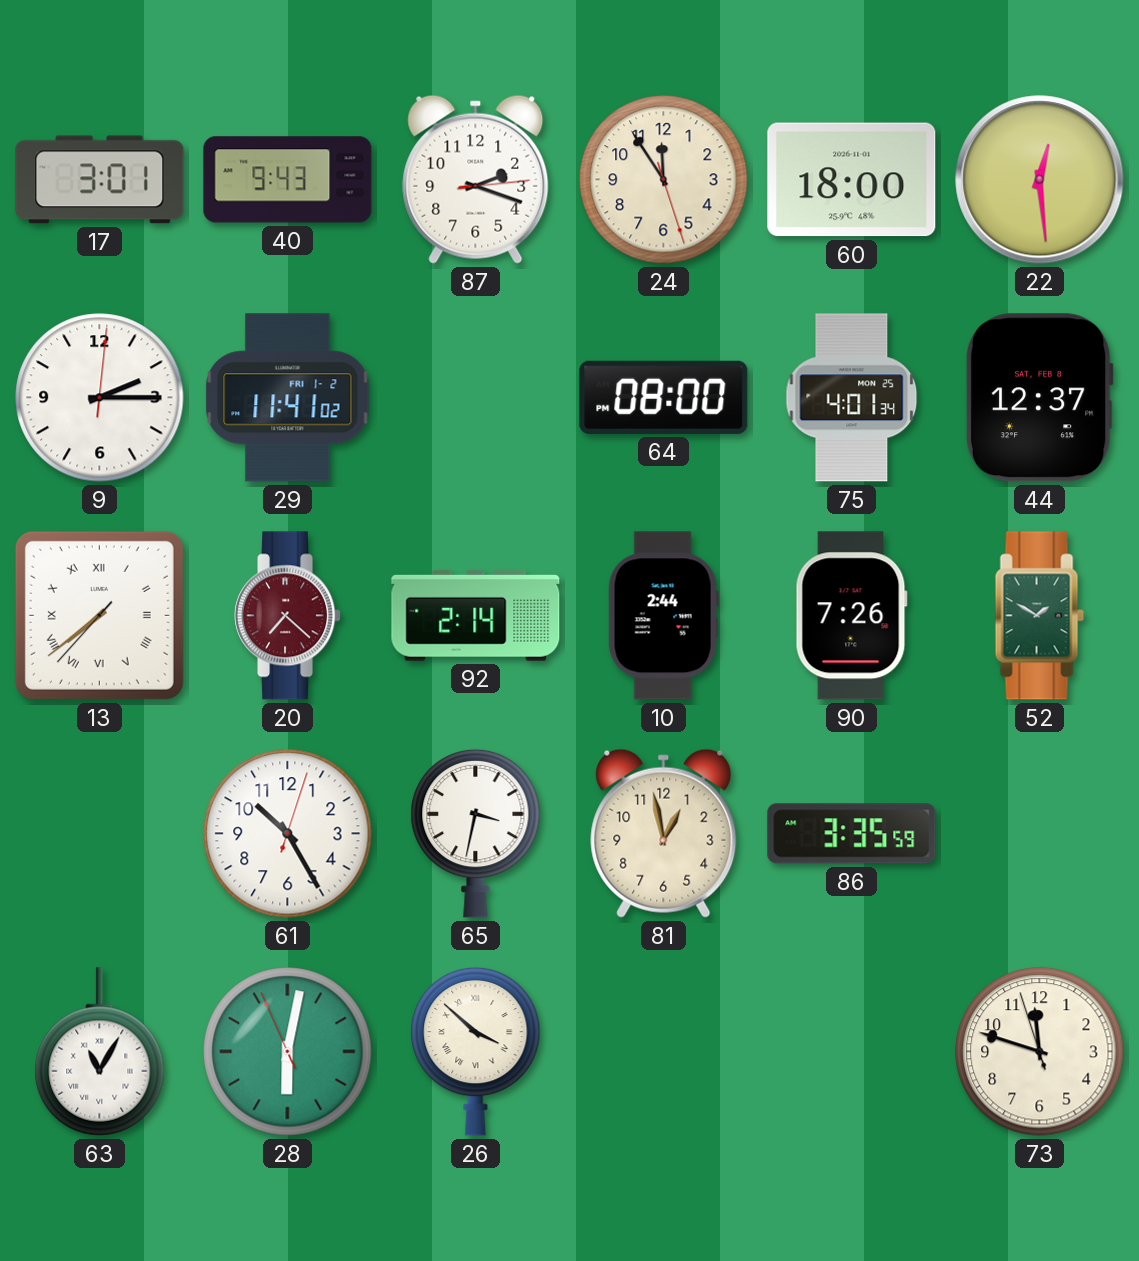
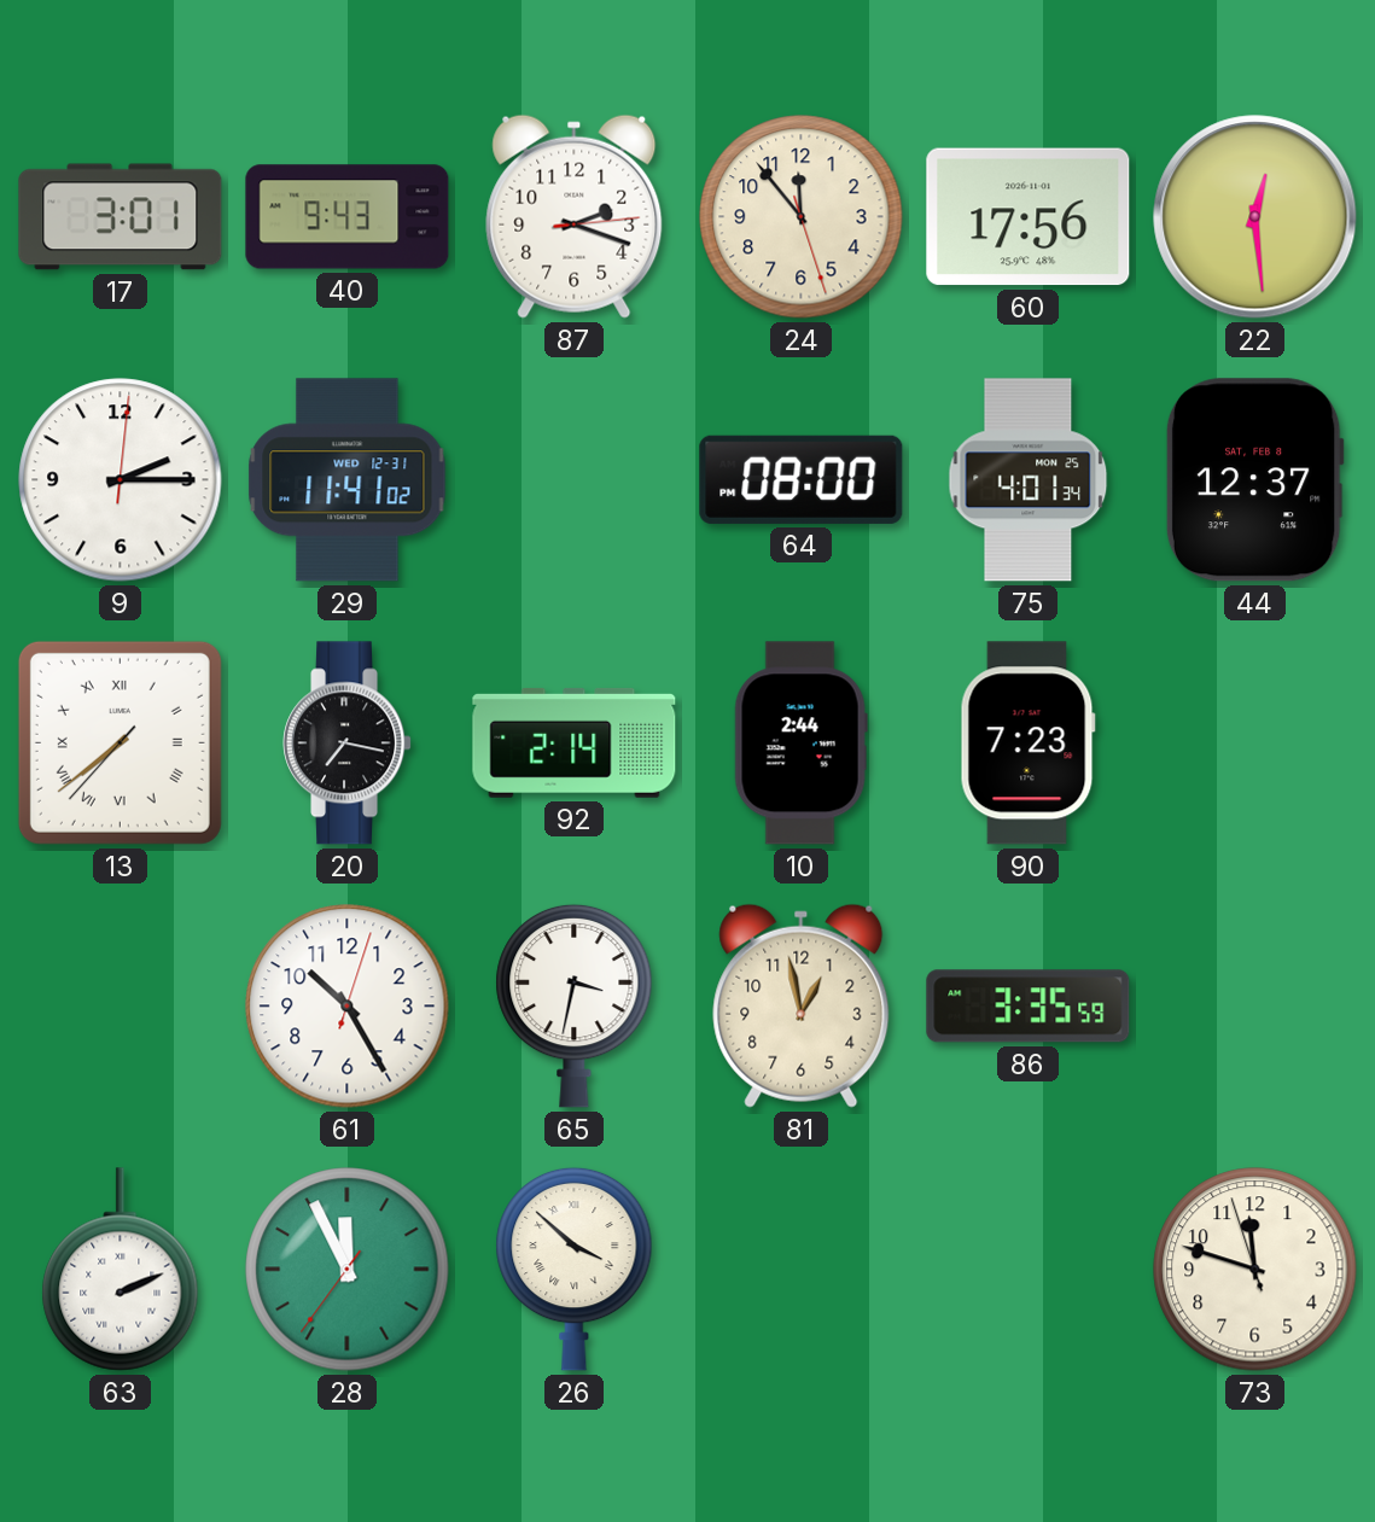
24: 11:54 -> 11:53 (802, 217)
60: 18:00 -> 17:56 (1029, 217)
29 date: FRI 1-2 -> WED 12-31 (348, 480)
20: 7:22 -> 7:17 (348, 743)
20 dial: burgundy -> black (348, 743)
90: 7:26 -> 7:23 (1027, 743)
52: 1:50 -> none (1039, 616)
63: 11:05 -> 2:11 (121, 1270)
28: 6:01 -> 11:55 (348, 1270)
